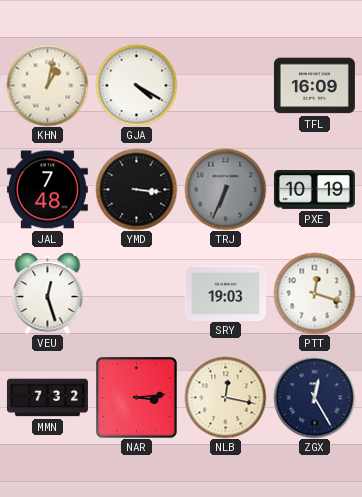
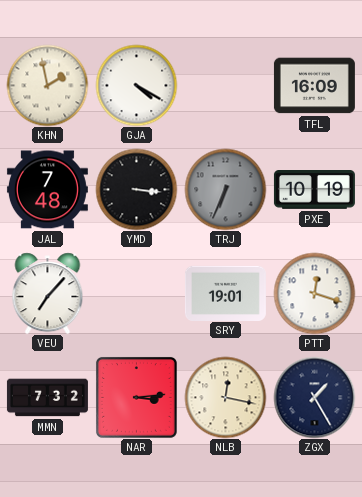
KHN: 1:02 -> 1:58 (47, 85)
VEU: 12:27 -> 7:07 (48, 293)
SRY: 19:03 -> 19:01 (225, 293)
ZGX: 12:25 -> 1:25 (314, 397)
